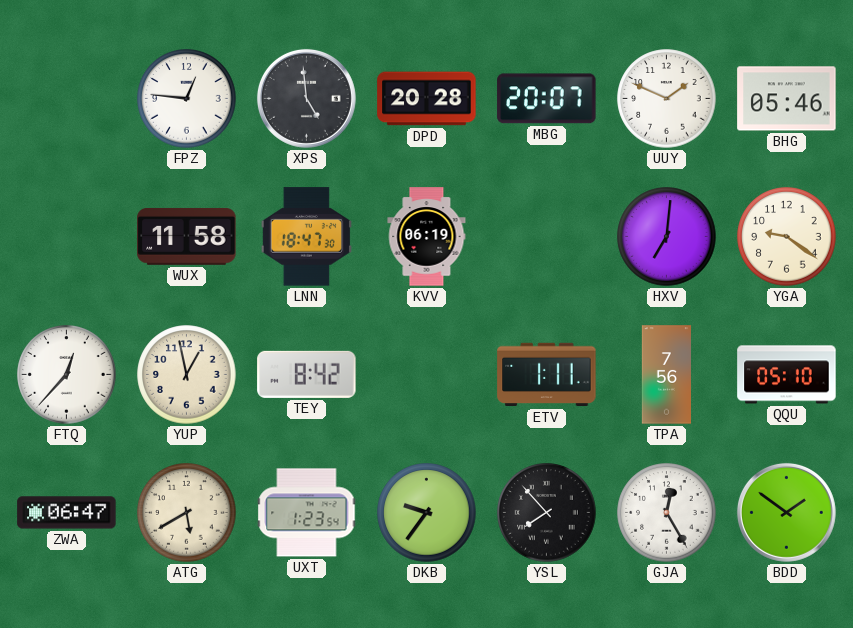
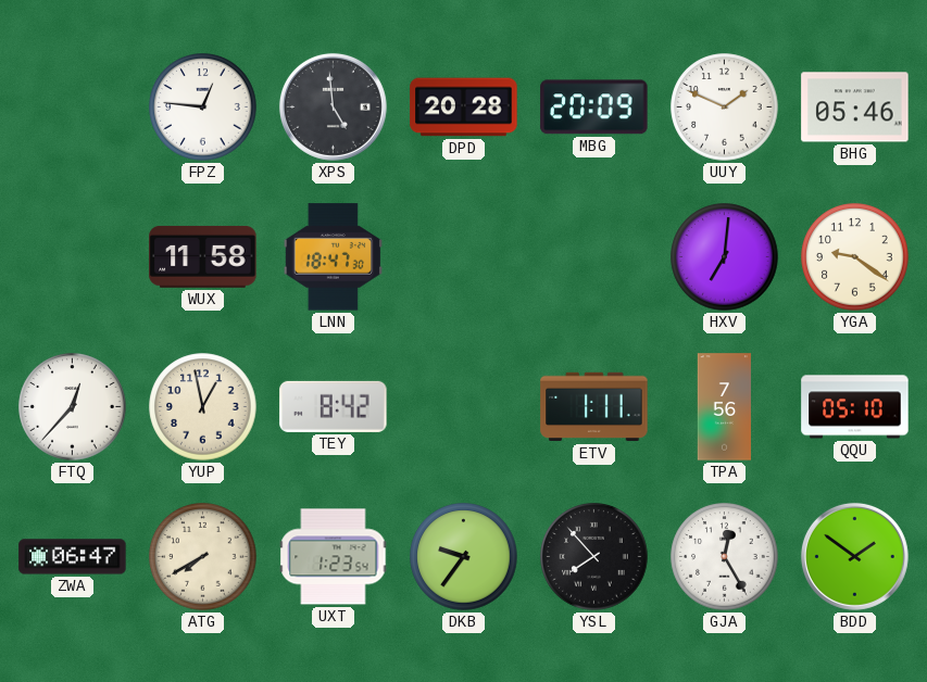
MBG: 20:07 -> 20:09 (594, 108)
KVV: 06:19 -> none (427, 237)
ATG: 5:40 -> 7:40 (203, 557)
